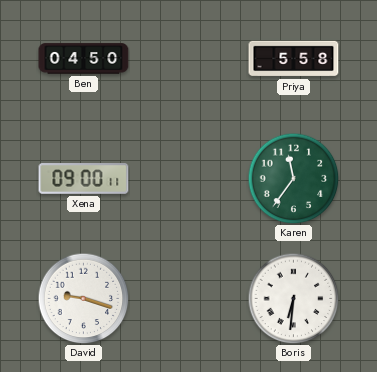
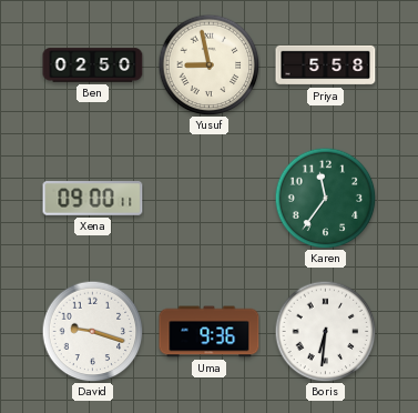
Ben: 04:50 -> 02:50 (93, 66)
Yusuf: none -> 8:58 (208, 64)
Uma: none -> 9:36 (210, 332)
